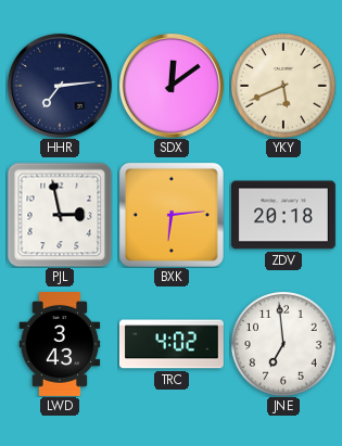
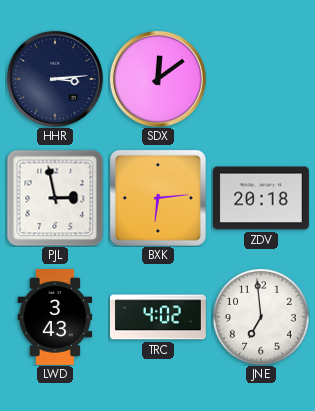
HHR: 7:14 -> 3:14 (55, 79)
YKY: 5:41 -> none (283, 86)
